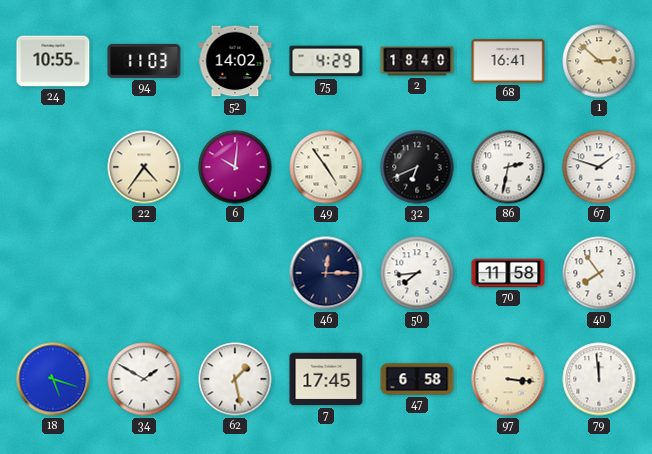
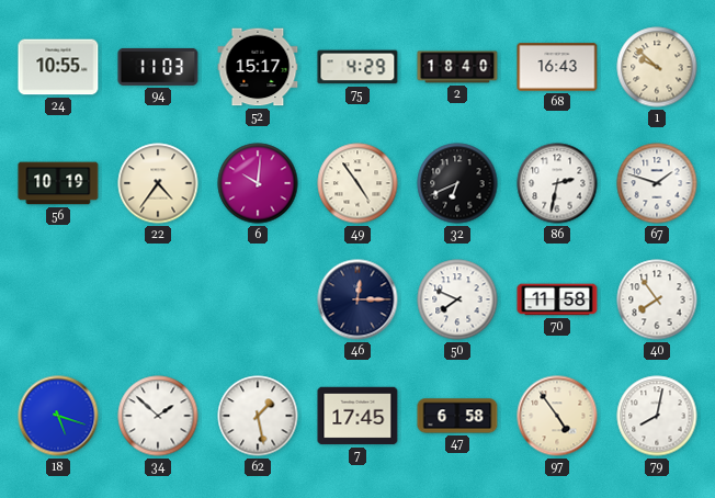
52: 14:02 -> 15:17 (258, 67)
68: 16:41 -> 16:43 (557, 67)
1: 2:52 -> 9:52 (657, 67)
56: none -> 10:19 (58, 183)
50: 7:44 -> 7:49 (457, 299)
34: 1:50 -> 1:52 (158, 416)
97: 3:16 -> 4:54 (557, 416)
79: 11:59 -> 8:02 (657, 416)
